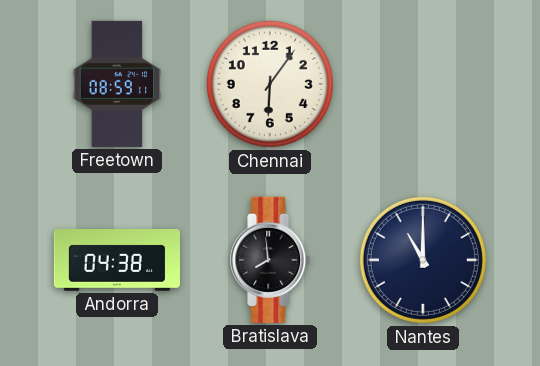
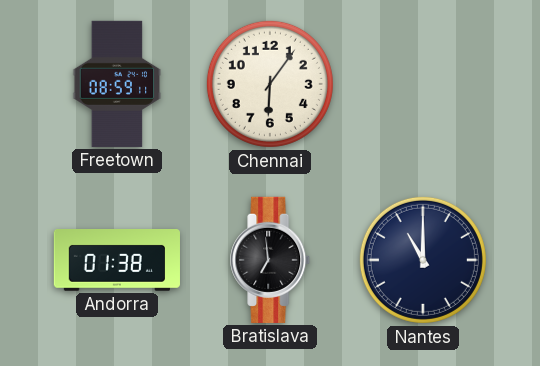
Andorra: 04:38 -> 01:38 (117, 260)
Bratislava: 7:59 -> 6:59 (271, 260)
